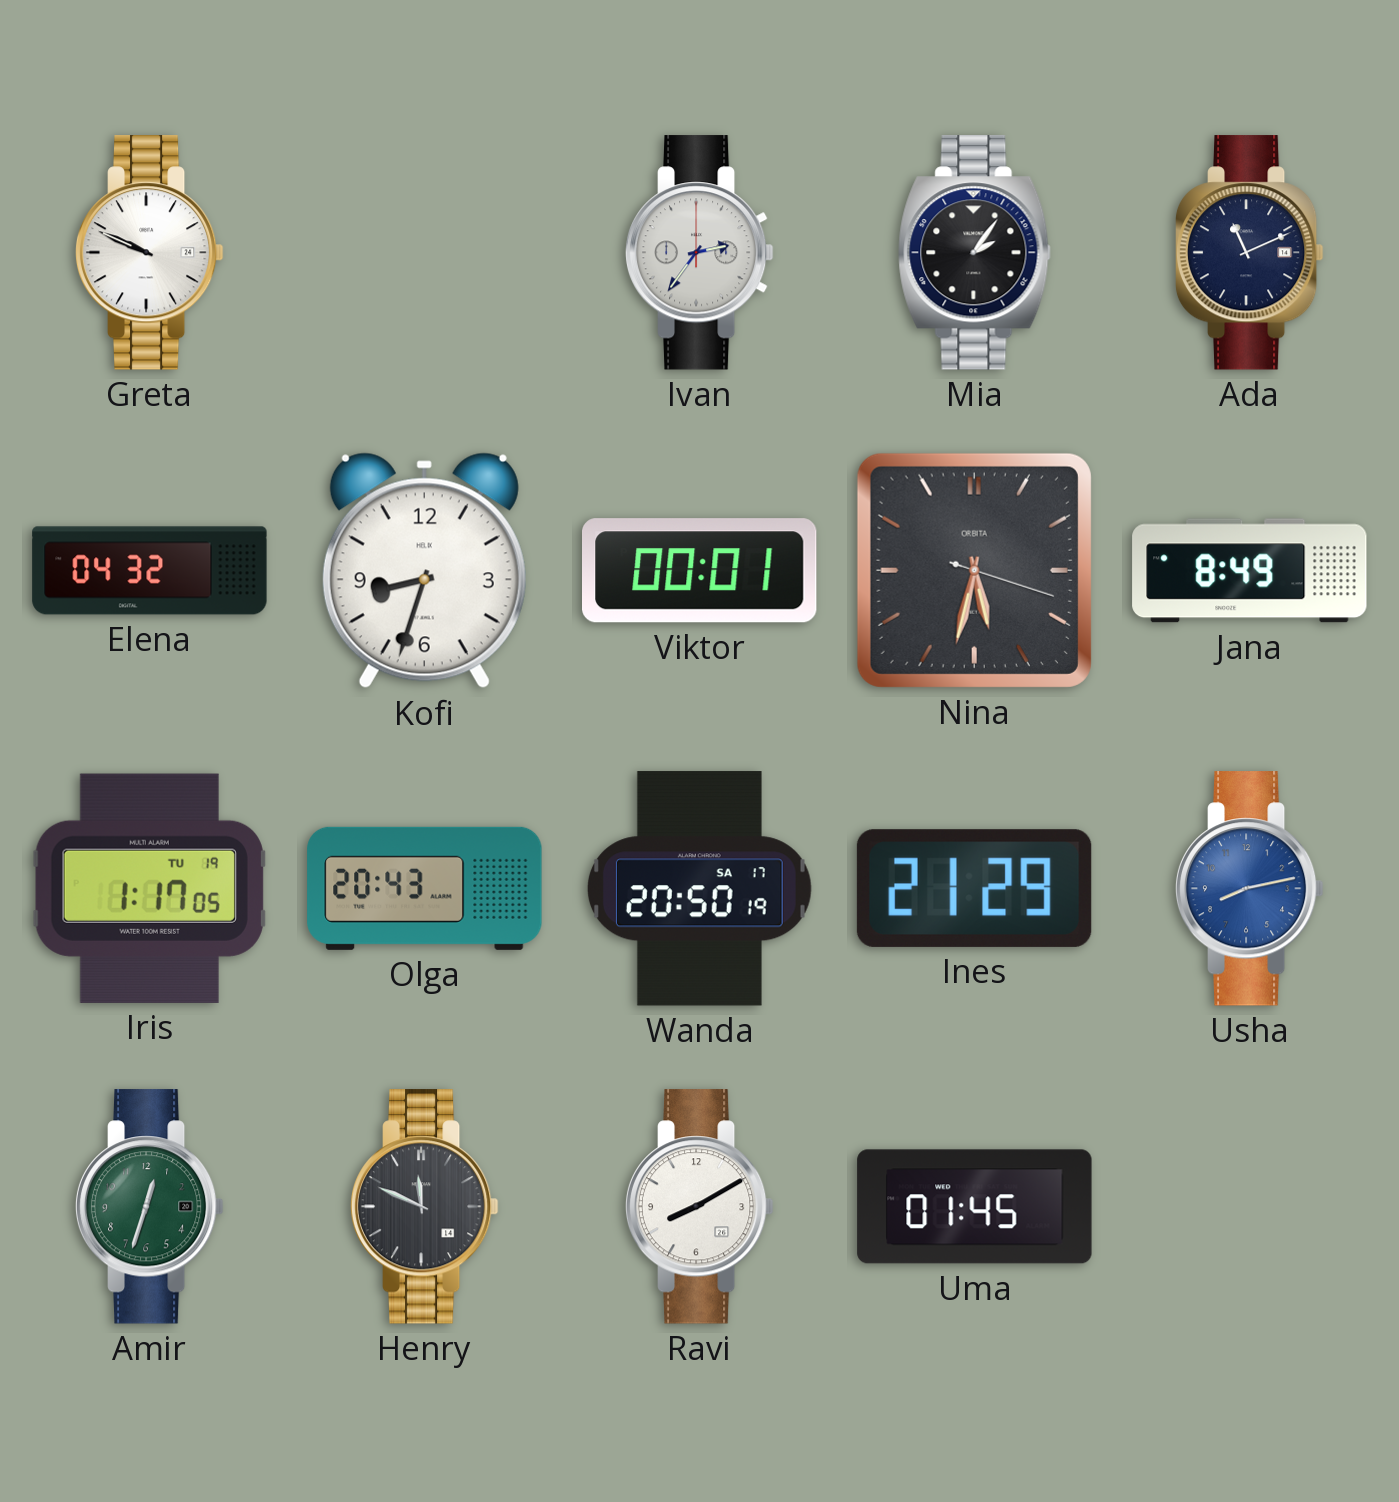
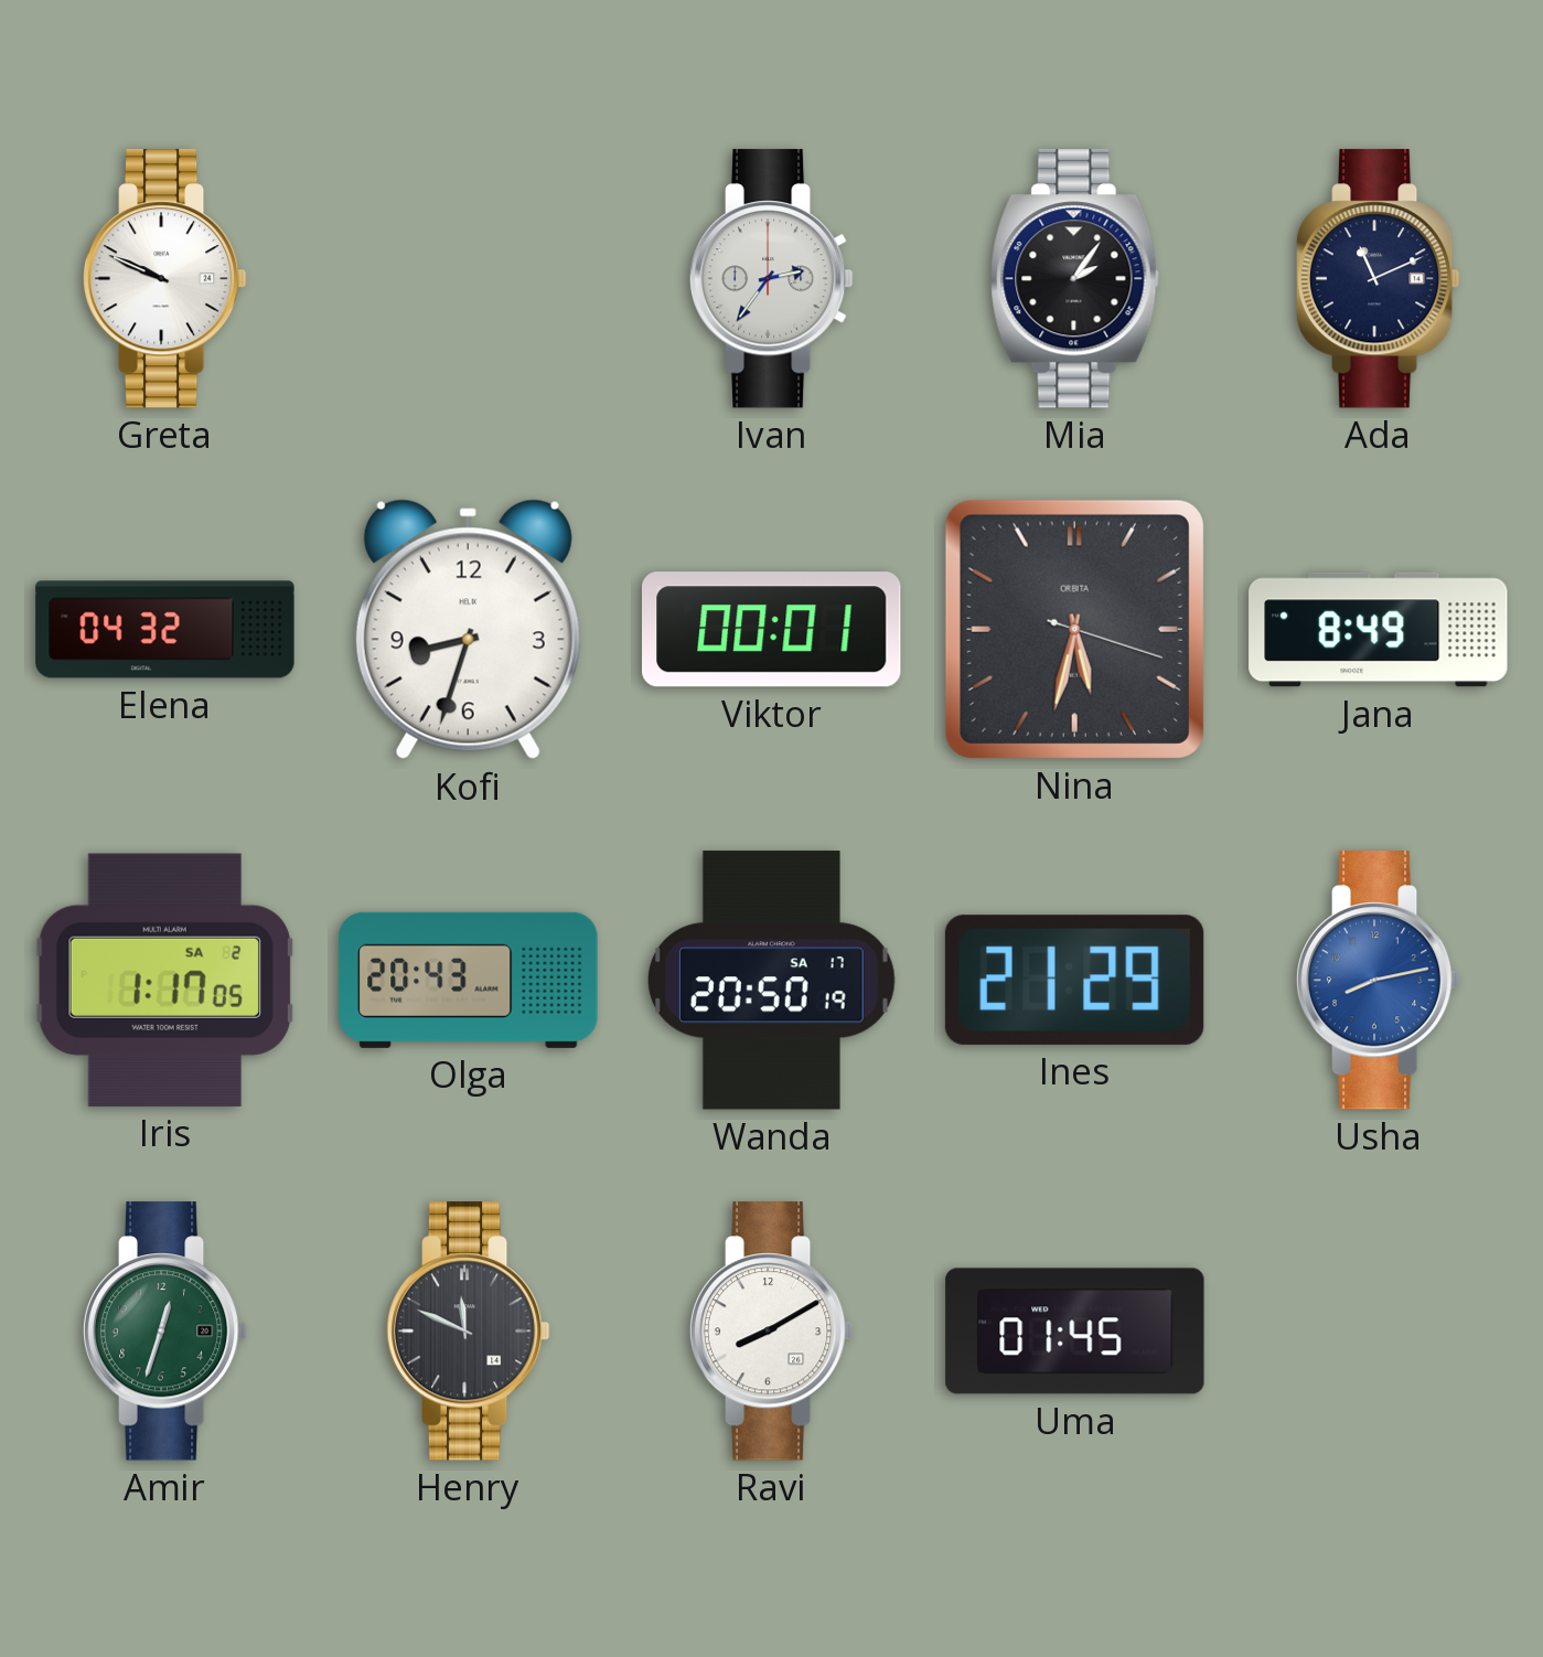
Iris date: TU 19 -> SA 2 (164, 980)
